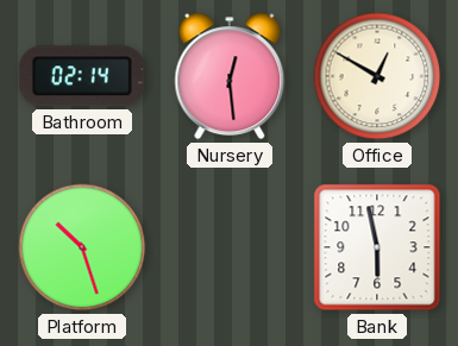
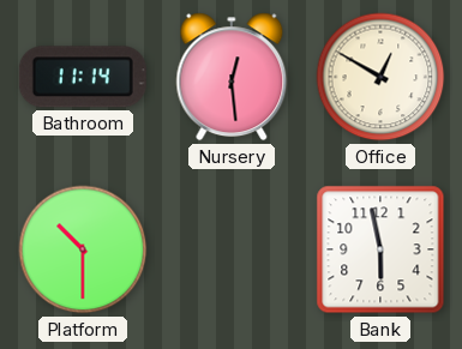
Bathroom: 02:14 -> 11:14 (83, 77)
Platform: 10:27 -> 10:30 (83, 249)
